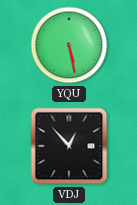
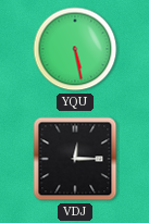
VDJ: 12:53 -> 12:15 (75, 159)
